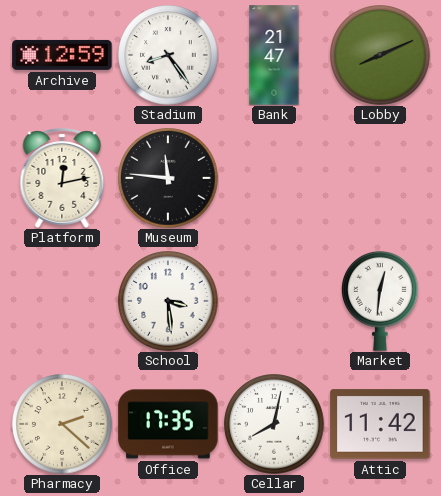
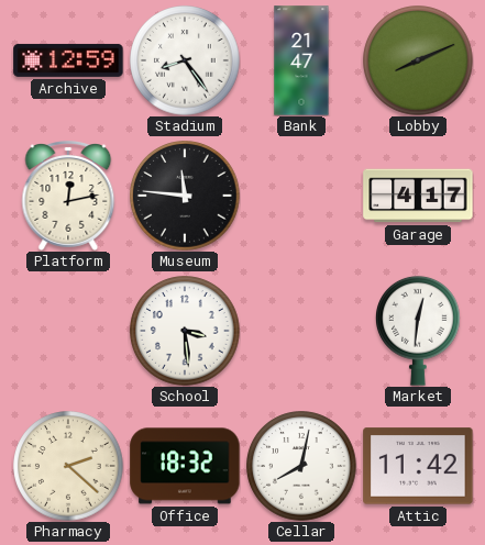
Garage: none -> 4:17 (418, 196)
Office: 17:35 -> 18:32 (185, 466)
